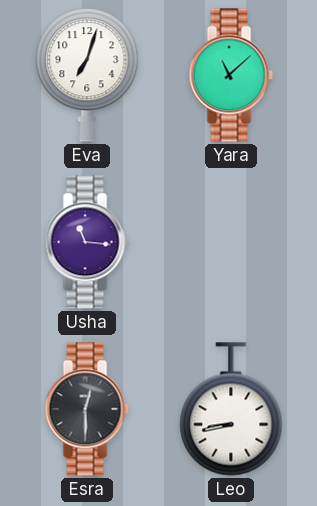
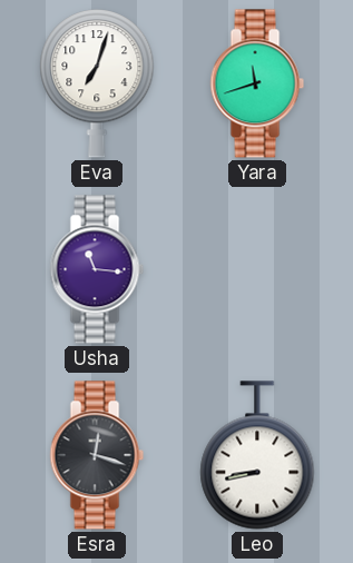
Yara: 11:08 -> 11:42 (257, 83)
Esra: 12:30 -> 12:18 (97, 455)
